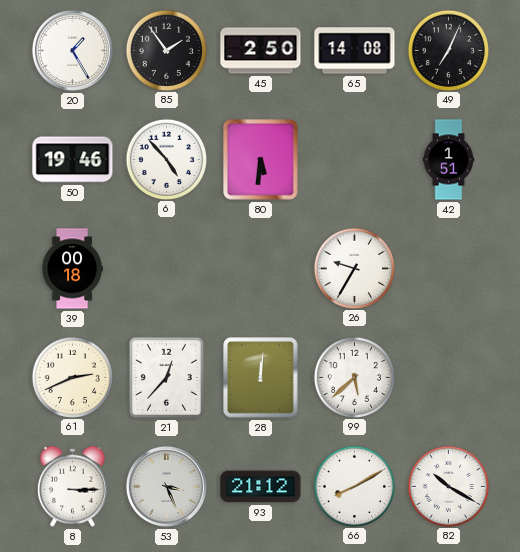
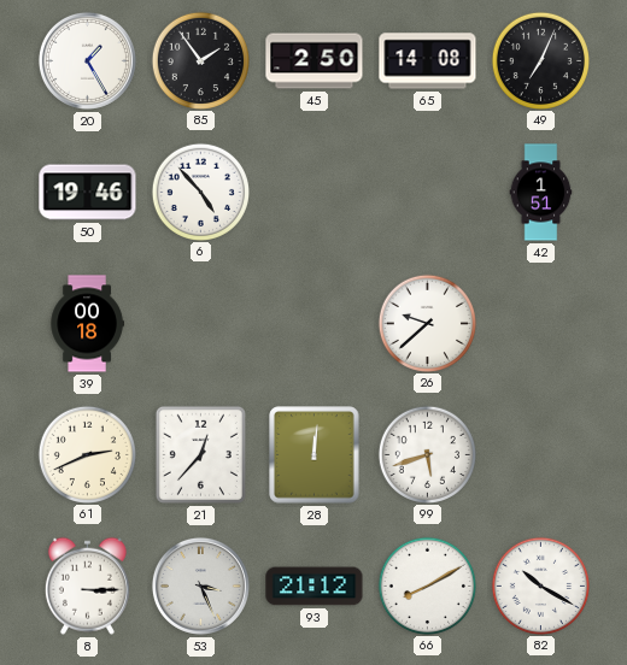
80: 5:31 -> none (261, 160)
26: 9:35 -> 9:38 (427, 323)
99: 5:38 -> 5:42 (427, 454)
